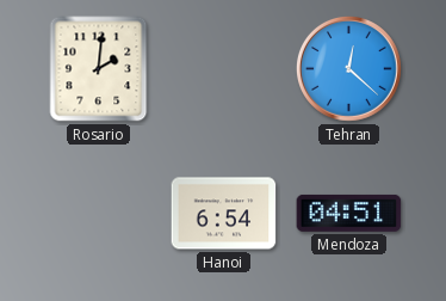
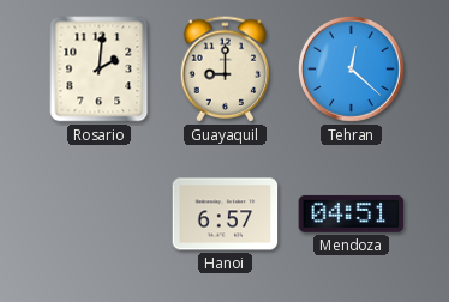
Guayaquil: none -> 9:00 (226, 70)
Hanoi: 6:54 -> 6:57 (226, 215)
